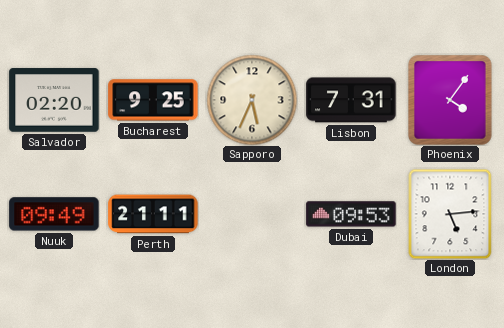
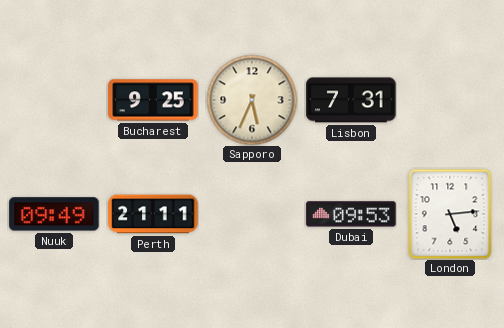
Salvador: 02:20 -> none (54, 100)
Phoenix: 4:06 -> none (450, 100)
